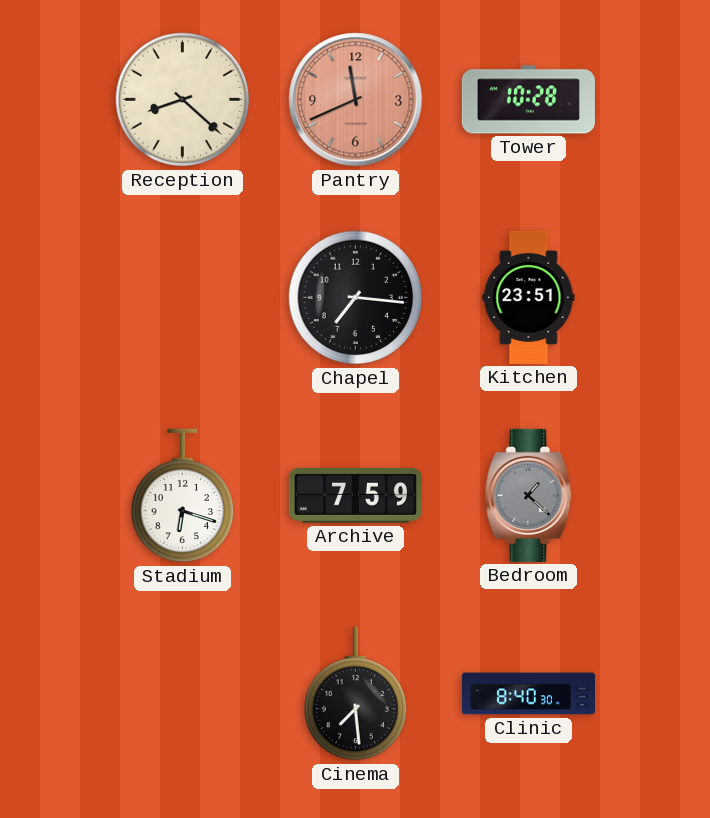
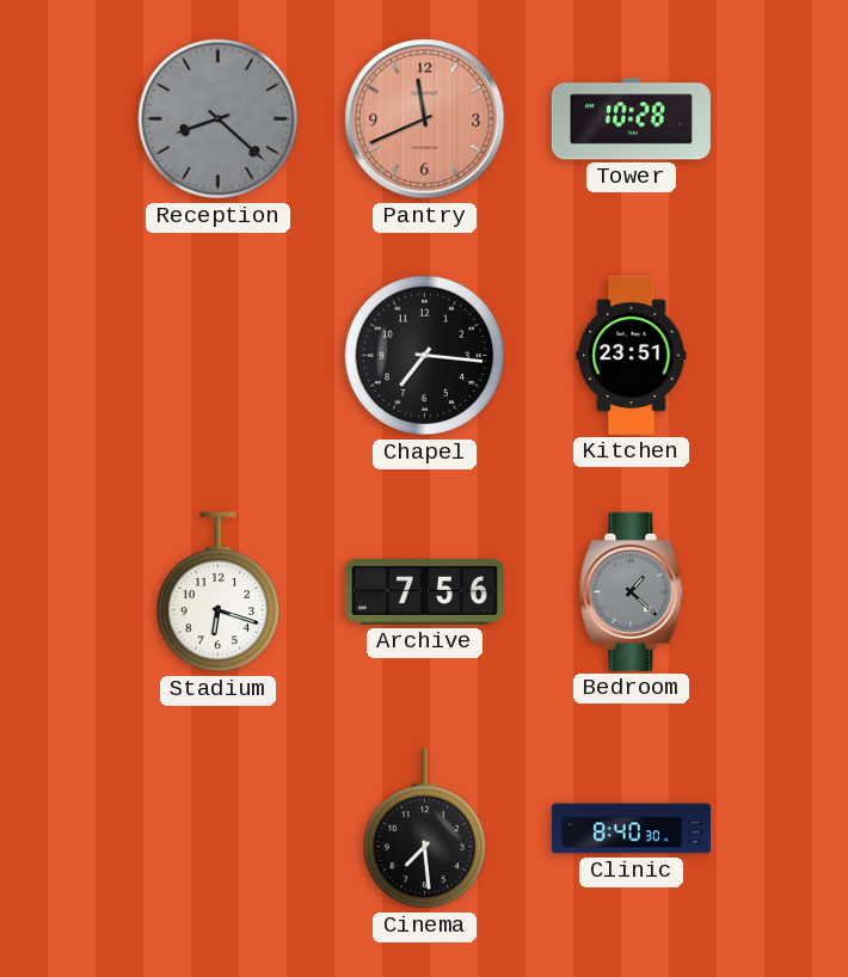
Reception dial: cream -> grey (219, 119)
Archive: 7:59 -> 7:56 (424, 592)
